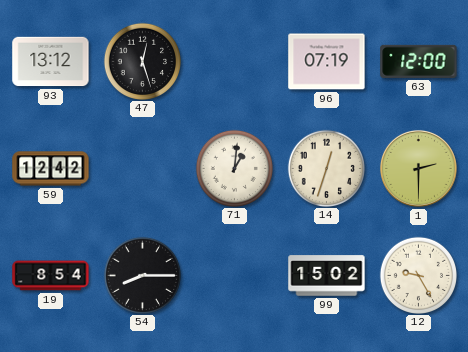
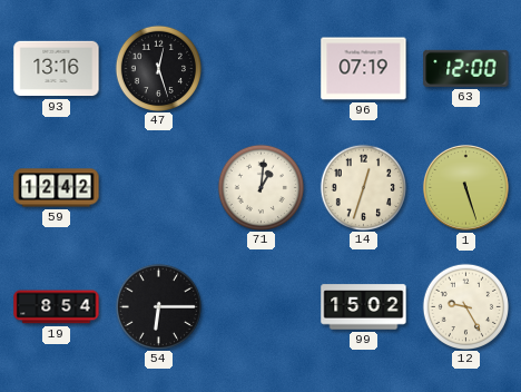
93: 13:12 -> 13:16 (57, 69)
1: 2:30 -> 5:27 (465, 187)
54: 8:15 -> 6:15 (158, 306)
